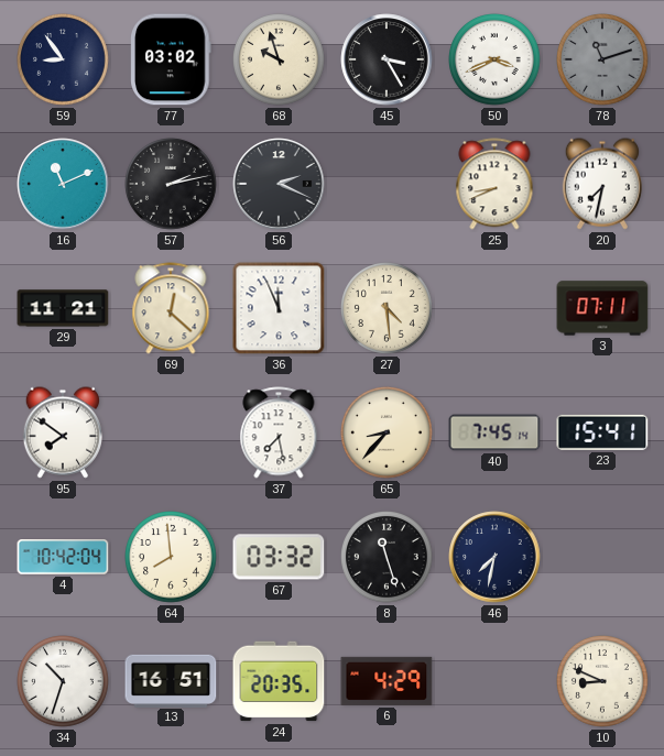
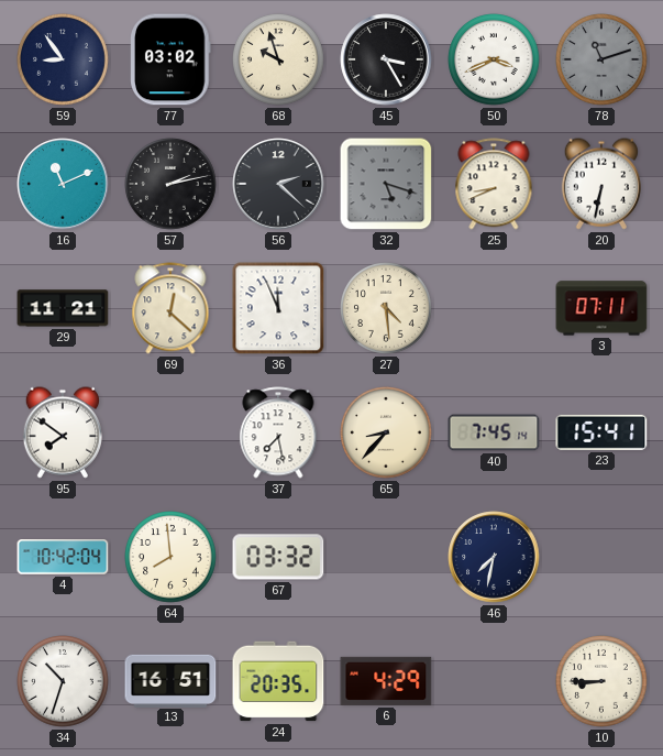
56: 2:19 -> 2:22 (278, 184)
32: none -> 5:18 (386, 184)
20: 7:32 -> 6:32 (601, 184)
8: 11:27 -> none (388, 558)
10: 8:49 -> 8:45 (603, 682)
